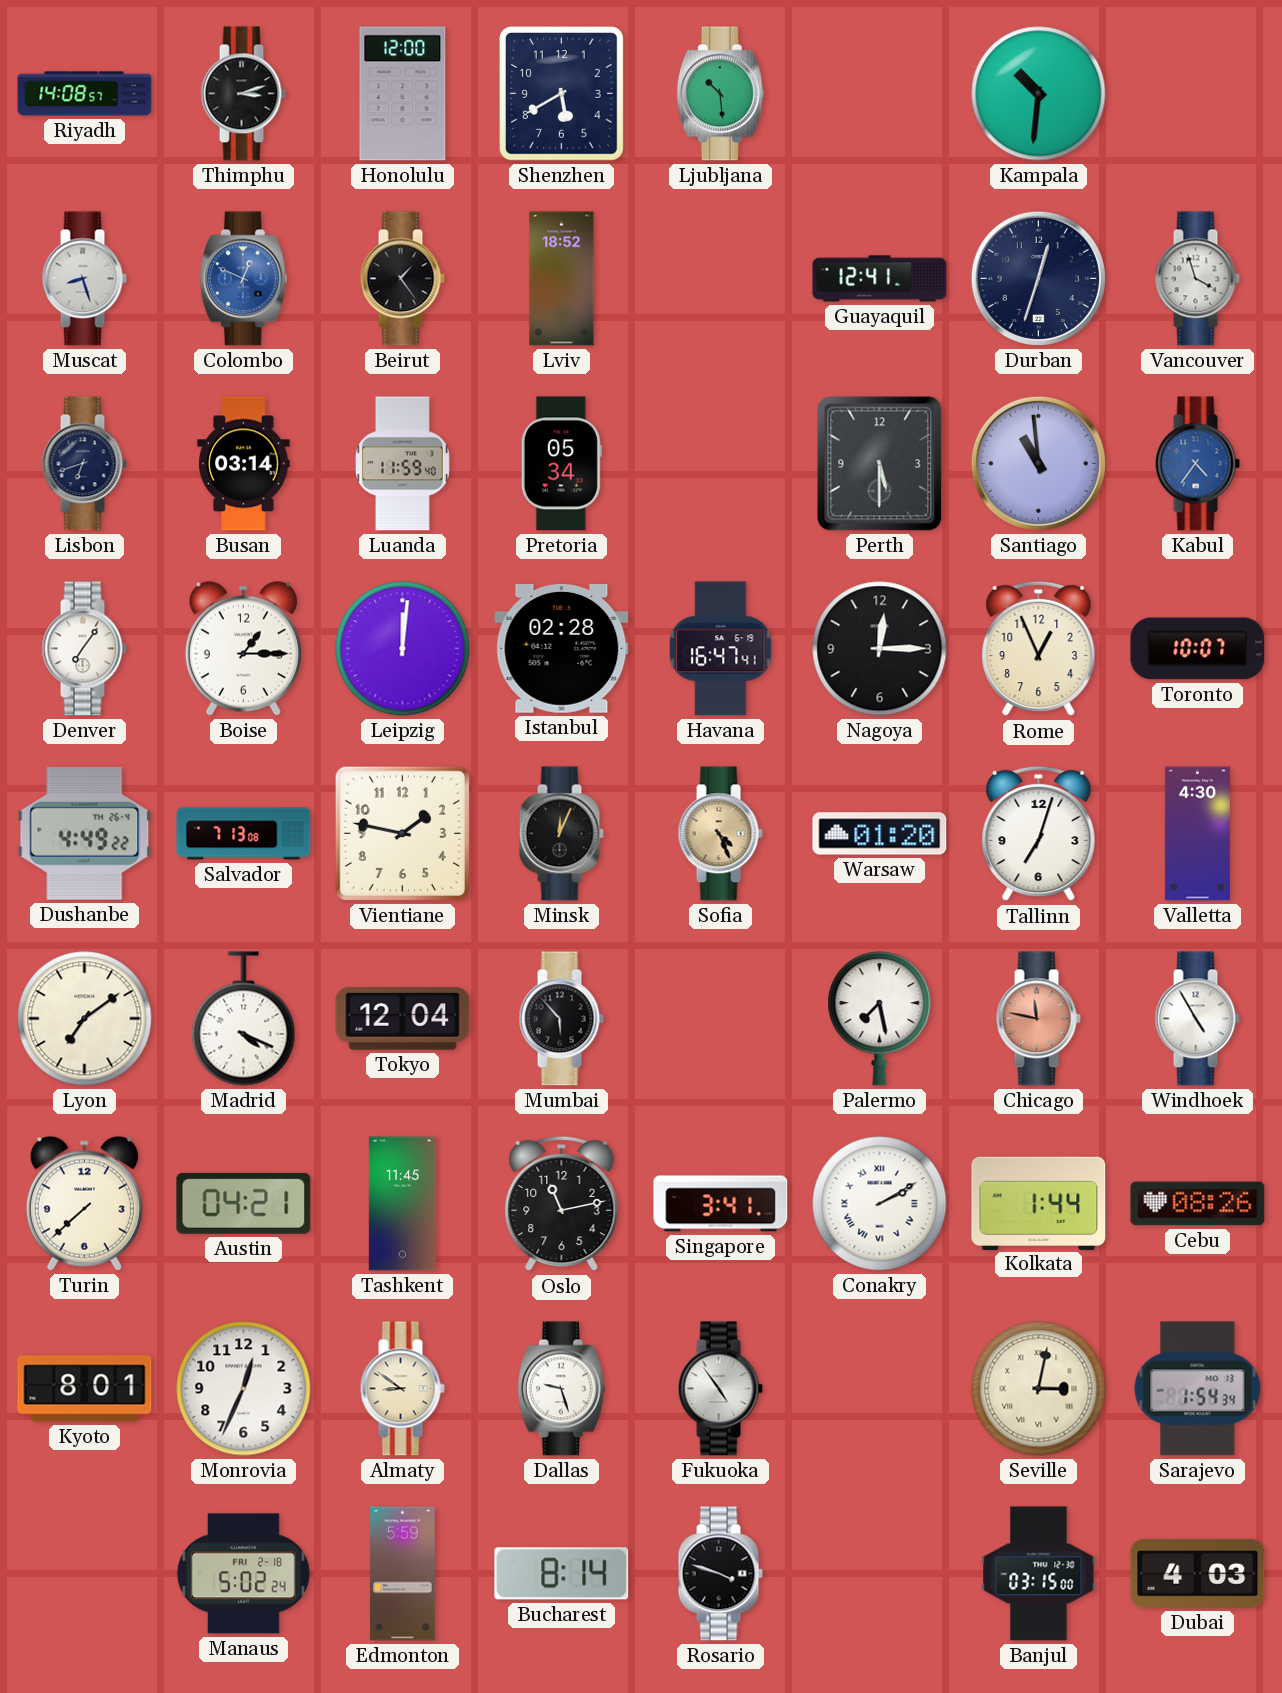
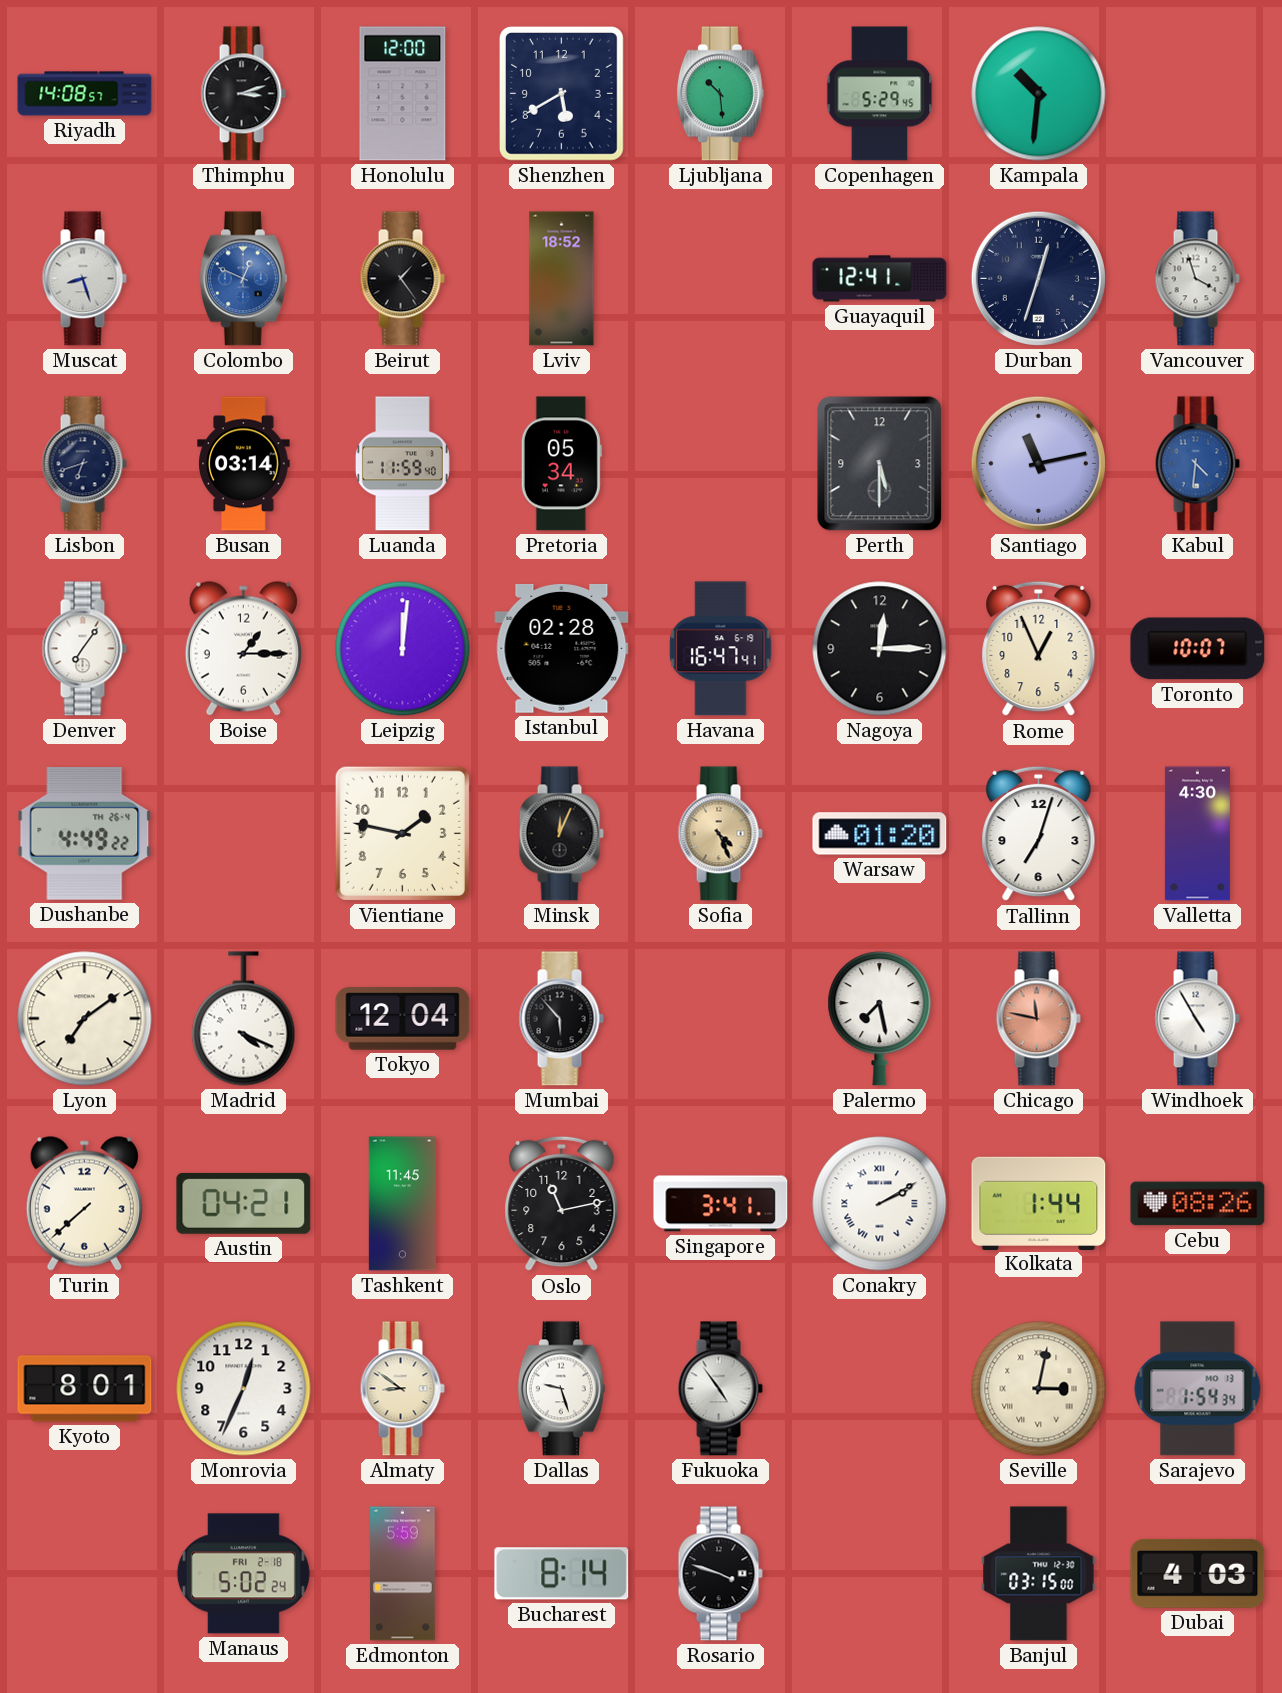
Copenhagen: none -> 5:29 (880, 94)
Santiago: 10:59 -> 11:13 (1038, 463)
Kabul: 4:36 -> 4:31 (1197, 464)
Salvador: 7:13 -> none (244, 834)
